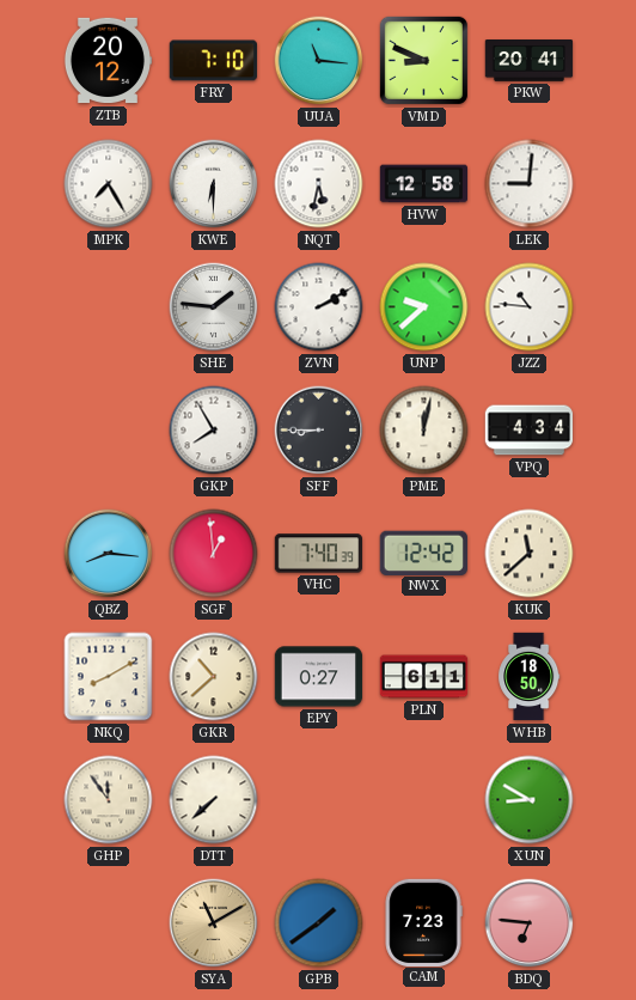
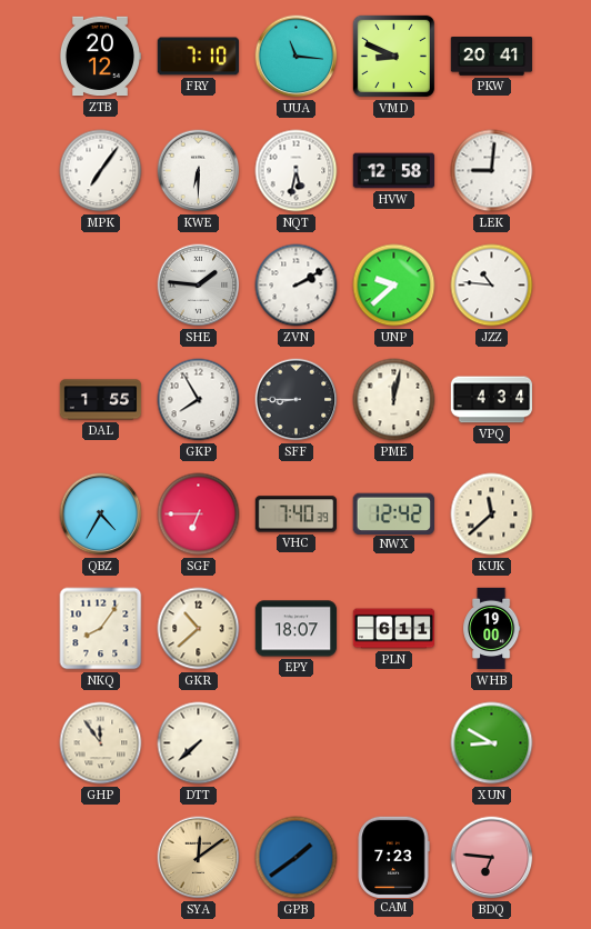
MPK: 7:25 -> 7:06 (101, 171)
DAL: none -> 1:55 (101, 400)
QBZ: 8:16 -> 4:35 (101, 515)
SGF: 12:59 -> 6:45 (199, 515)
NKQ: 8:10 -> 8:06 (101, 629)
EPY: 0:27 -> 18:07 (297, 629)
WHB: 18:50 -> 19:00 (492, 629)
SYA: 11:10 -> 12:09 (199, 858)
